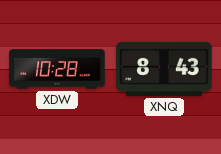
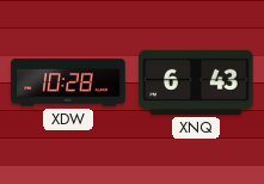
XNQ: 8:43 -> 6:43 (196, 82)
